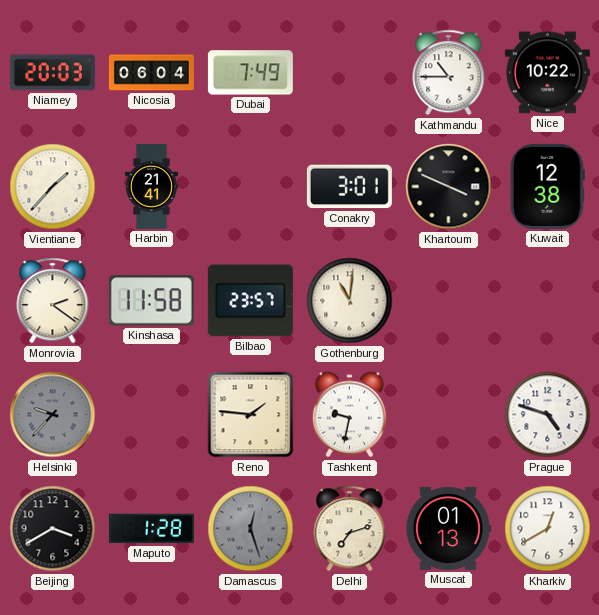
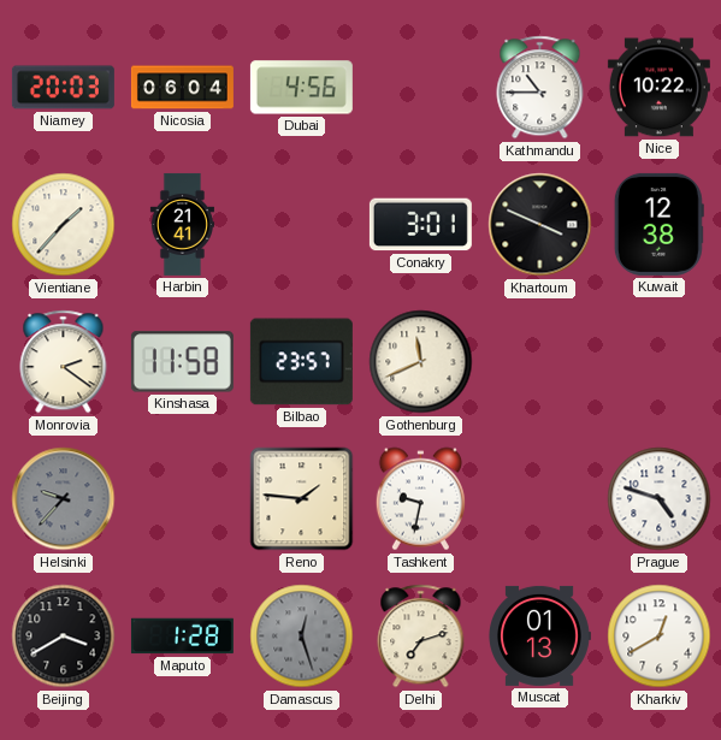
Dubai: 7:49 -> 4:56 (301, 88)
Gothenburg: 11:01 -> 11:41 (421, 362)
